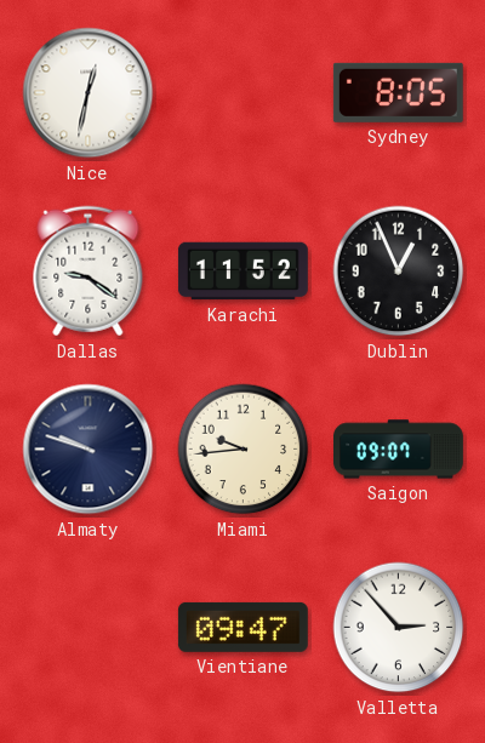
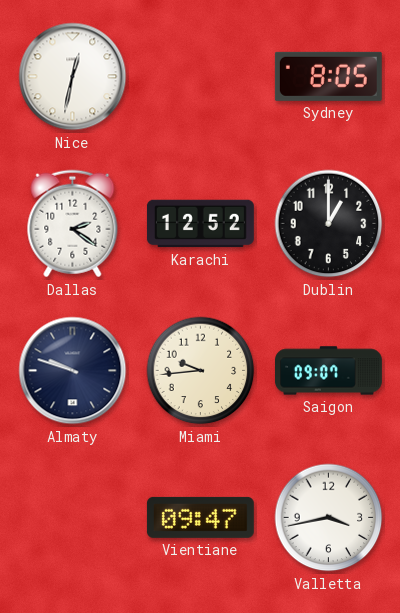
Dallas: 9:21 -> 2:21 (73, 224)
Karachi: 11:52 -> 12:52 (200, 224)
Dublin: 12:56 -> 1:00 (329, 224)
Valletta: 2:53 -> 3:43 (329, 518)
